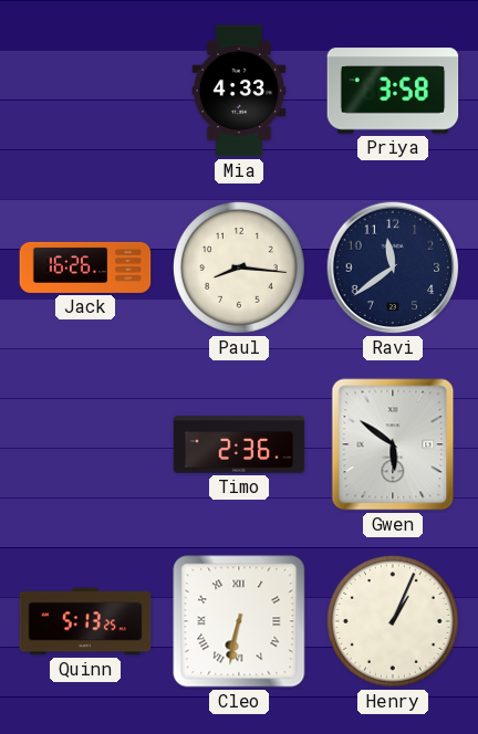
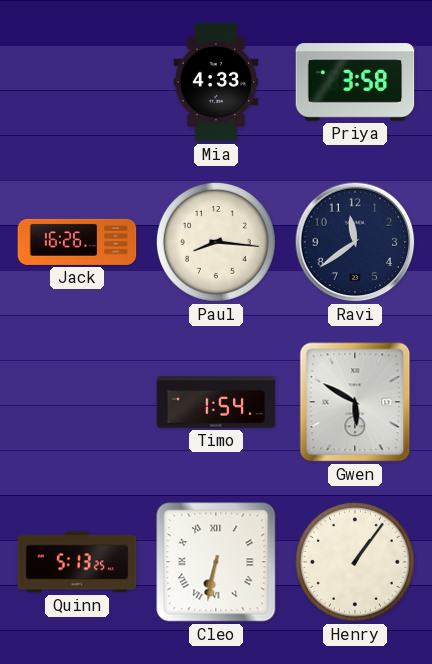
Timo: 2:36 -> 1:54 (216, 402)
Gwen: 5:51 -> 5:50 (355, 402)
Henry: 1:04 -> 1:06 (355, 562)
